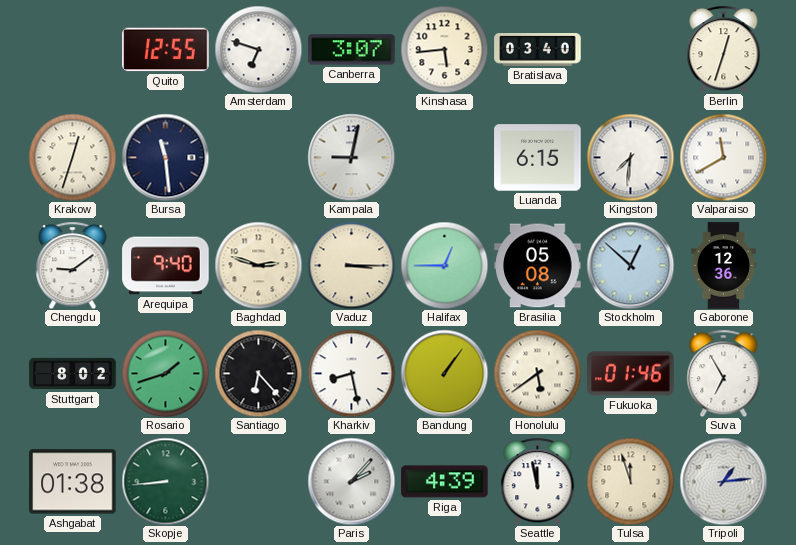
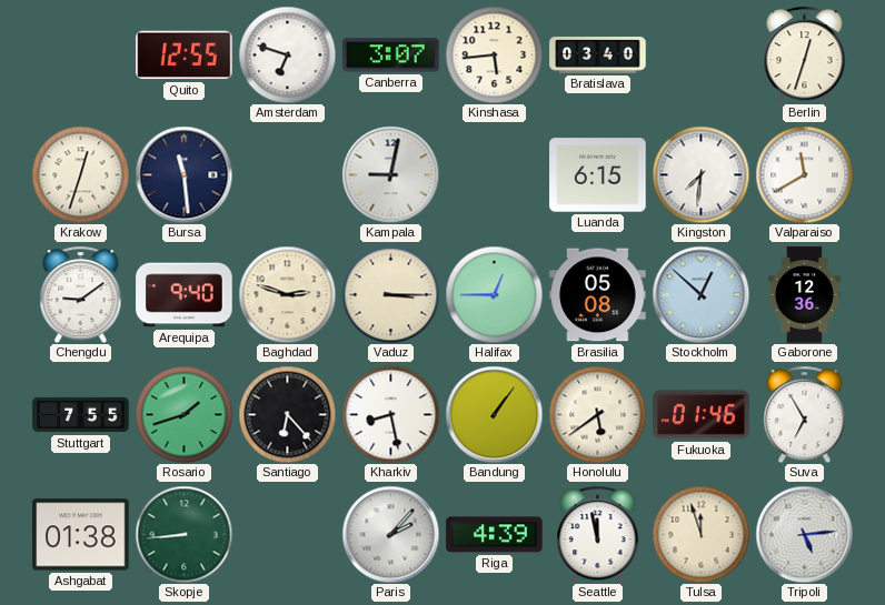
Stuttgart: 8:02 -> 7:55 (81, 415)
Tripoli: 1:14 -> 5:14 (804, 534)
